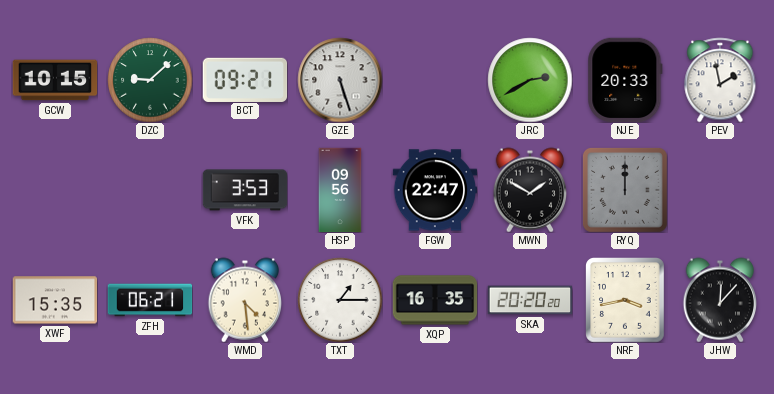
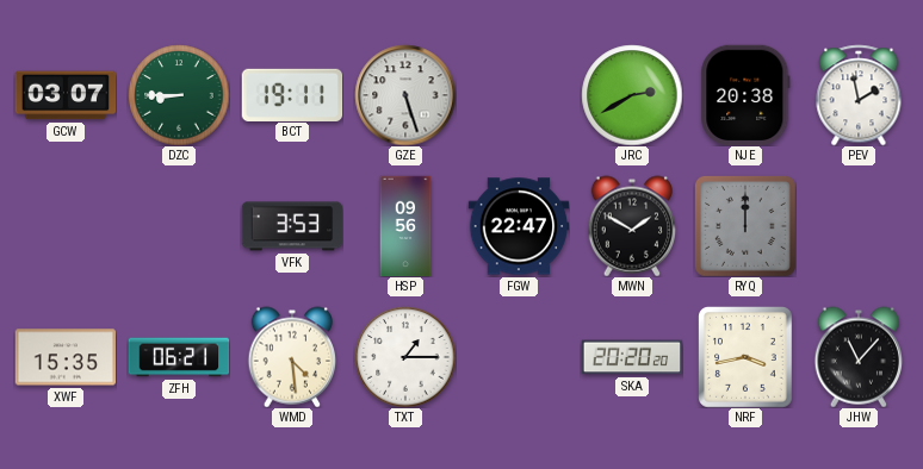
GCW: 10:15 -> 03:07 (66, 95)
DZC: 9:08 -> 8:45 (179, 95)
BCT: 09:21 -> 19:11 (292, 94)
NJE: 20:33 -> 20:38 (745, 95)
XQP: 16:35 -> none (435, 300)
JHW: 12:07 -> 11:07 (859, 357)
